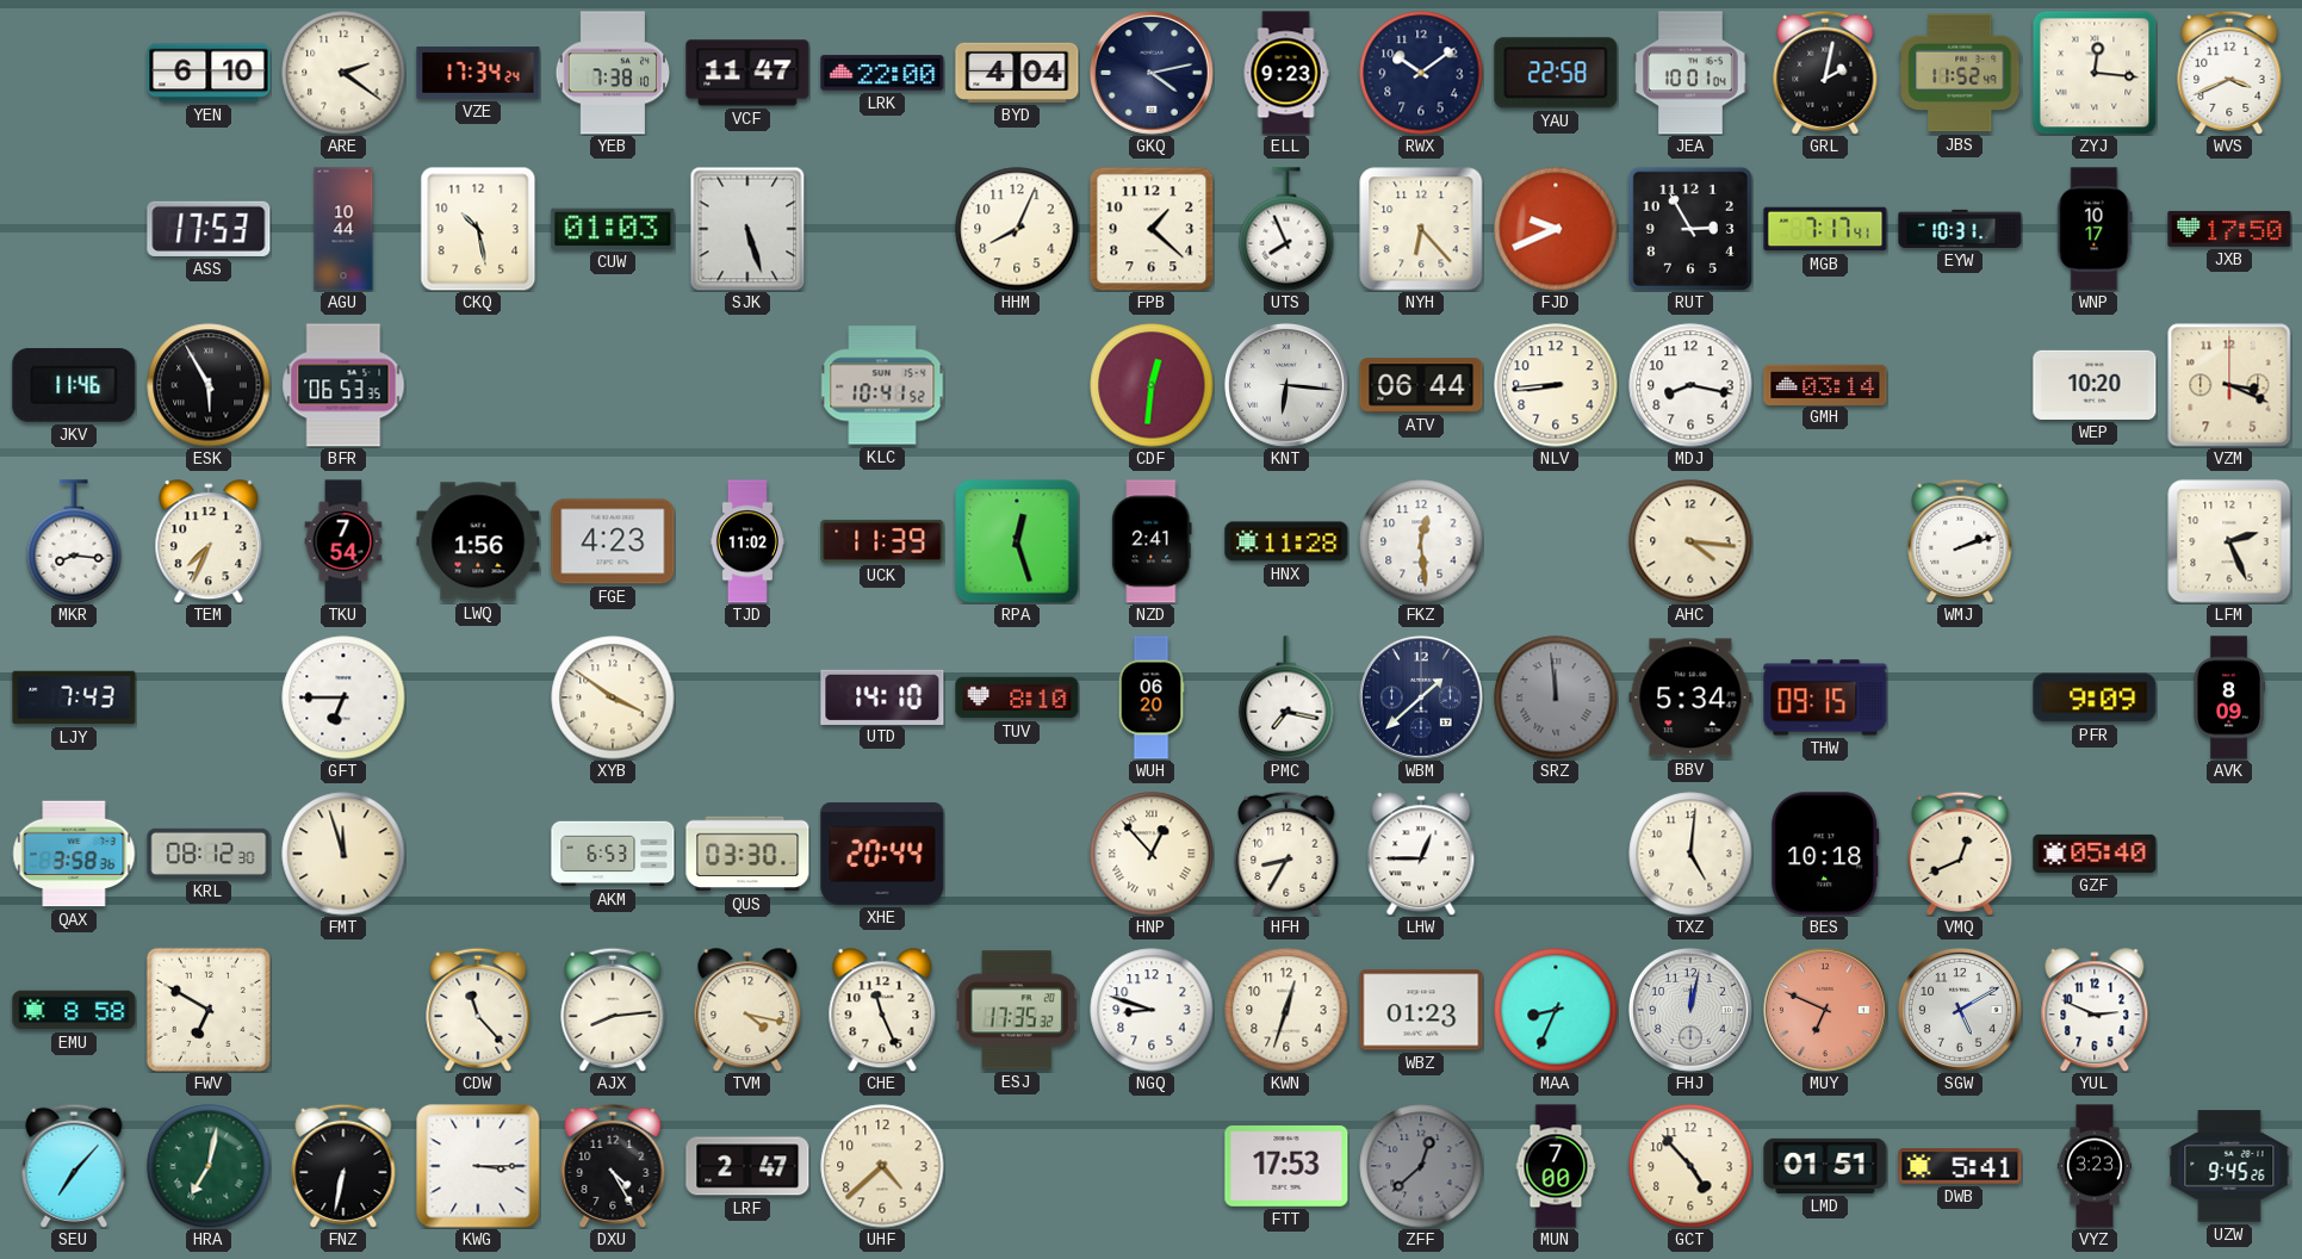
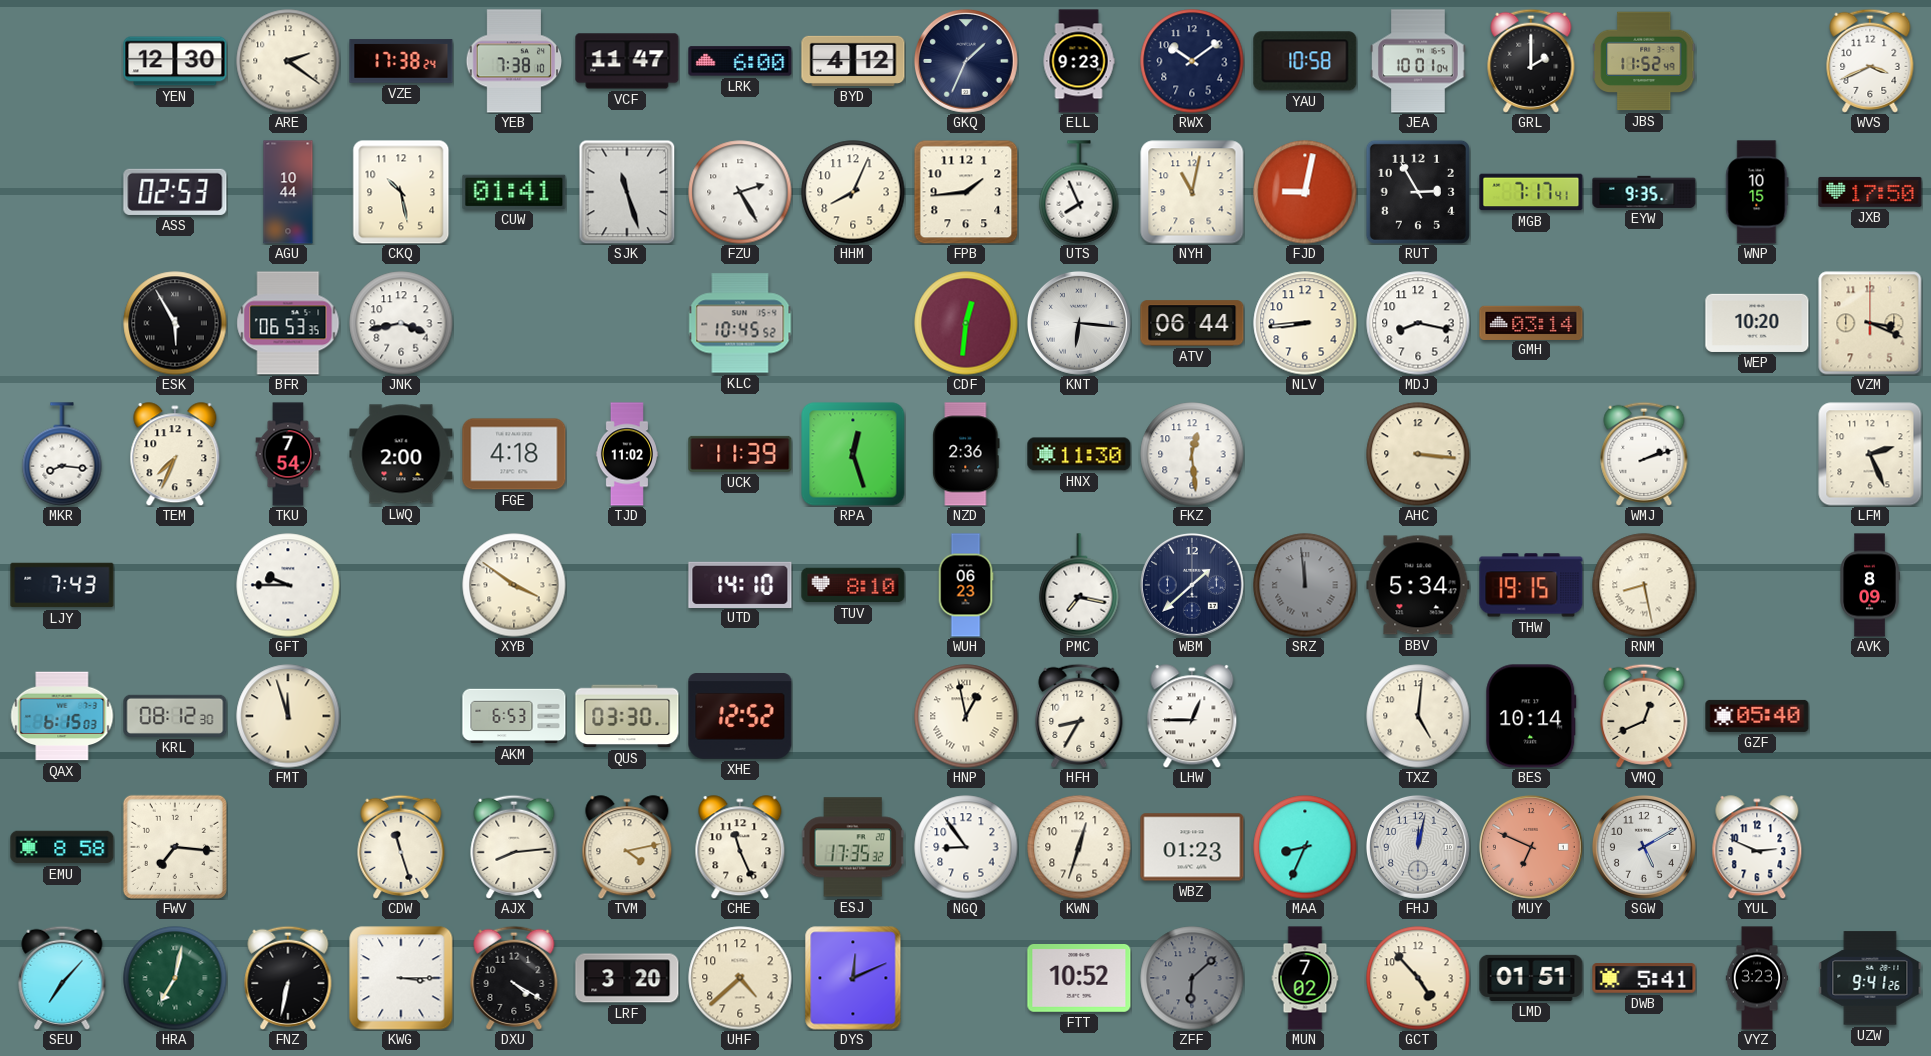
YEN: 6:10 -> 12:30 (175, 61)
VZE: 17:34 -> 17:38 (401, 61)
LRK: 22:00 -> 6:00 (740, 61)
BYD: 4:04 -> 4:12 (853, 61)
GKQ: 4:13 -> 1:34 (966, 61)
YAU: 22:58 -> 10:58 (1305, 61)
GRL: 2:02 -> 2:00 (1531, 61)
ZYJ: 12:16 -> none (2095, 73)
ASS: 17:53 -> 02:53 (175, 192)
CUW: 01:03 -> 01:41 (514, 192)
SJK: 5:27 -> 11:27 (627, 192)
FZU: none -> 2:25 (740, 192)
FPB: 1:22 -> 1:44 (966, 192)
NYH: 6:23 -> 11:02 (1192, 192)
FJD: 9:41 -> 9:02 (1305, 192)
EYW: 10:31 -> 9:35 (1644, 192)
WNP: 10:17 -> 10:15 (1757, 192)
JKV: 11:46 -> none (74, 385)
JNK: none -> 3:43 (401, 323)
KLC: 10:41 -> 10:45 (740, 323)
LWQ: 1:56 -> 2:00 (401, 454)
FGE: 4:23 -> 4:18 (514, 454)
NZD: 2:41 -> 2:36 (966, 454)
HNX: 11:28 -> 11:30 (1079, 454)
AHC: 4:16 -> 3:16 (1418, 454)
GFT: 6:45 -> 9:45 (288, 585)
WUH: 06:20 -> 06:23 (966, 585)
THW: 09:15 -> 19:15 (1531, 585)
RNM: none -> 8:28 (1644, 585)
PFR: 9:09 -> none (2095, 697)
QAX: 3:58 -> 6:15 (62, 716)
XHE: 20:44 -> 12:52 (740, 717)
HNP: 12:53 -> 12:58 (966, 716)
BES: 10:18 -> 10:14 (1531, 716)
FWV: 6:50 -> 7:16 (175, 847)
CDW: 11:23 -> 11:27 (401, 847)
TVM: 4:17 -> 4:13 (627, 847)
NGQ: 8:48 -> 8:54 (966, 847)
DXU: 4:25 -> 4:20 (514, 978)
LRF: 2:47 -> 3:20 (627, 978)
DYS: none -> 12:11 (853, 978)
FTT: 17:53 -> 10:52 (1079, 979)
ZFF: 12:38 -> 6:08 (1192, 978)
MUN: 7:00 -> 7:02 (1305, 978)
UZW: 9:45 -> 9:41 (1870, 978)
